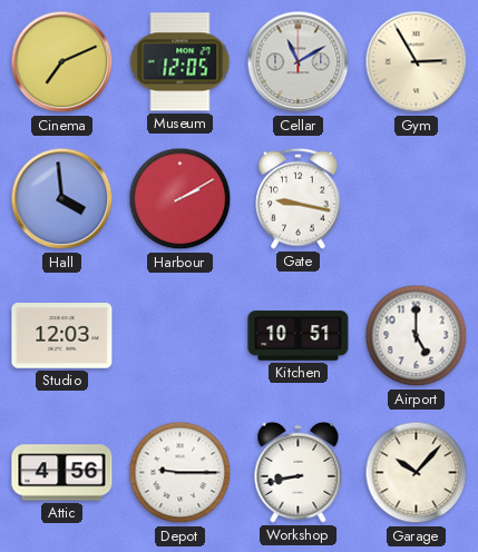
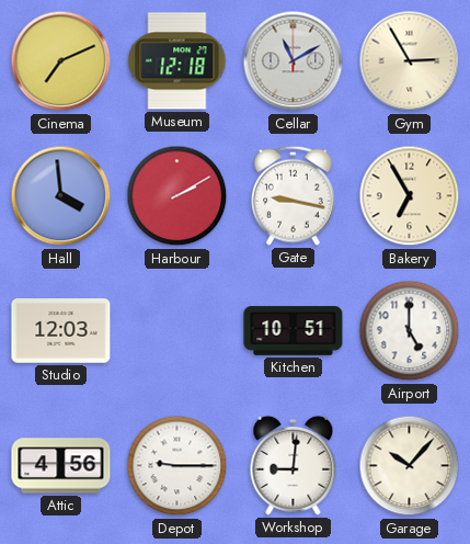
Museum: 12:05 -> 12:18 (177, 61)
Bakery: none -> 6:55 (410, 196)
Workshop: 8:43 -> 9:01 (294, 465)
